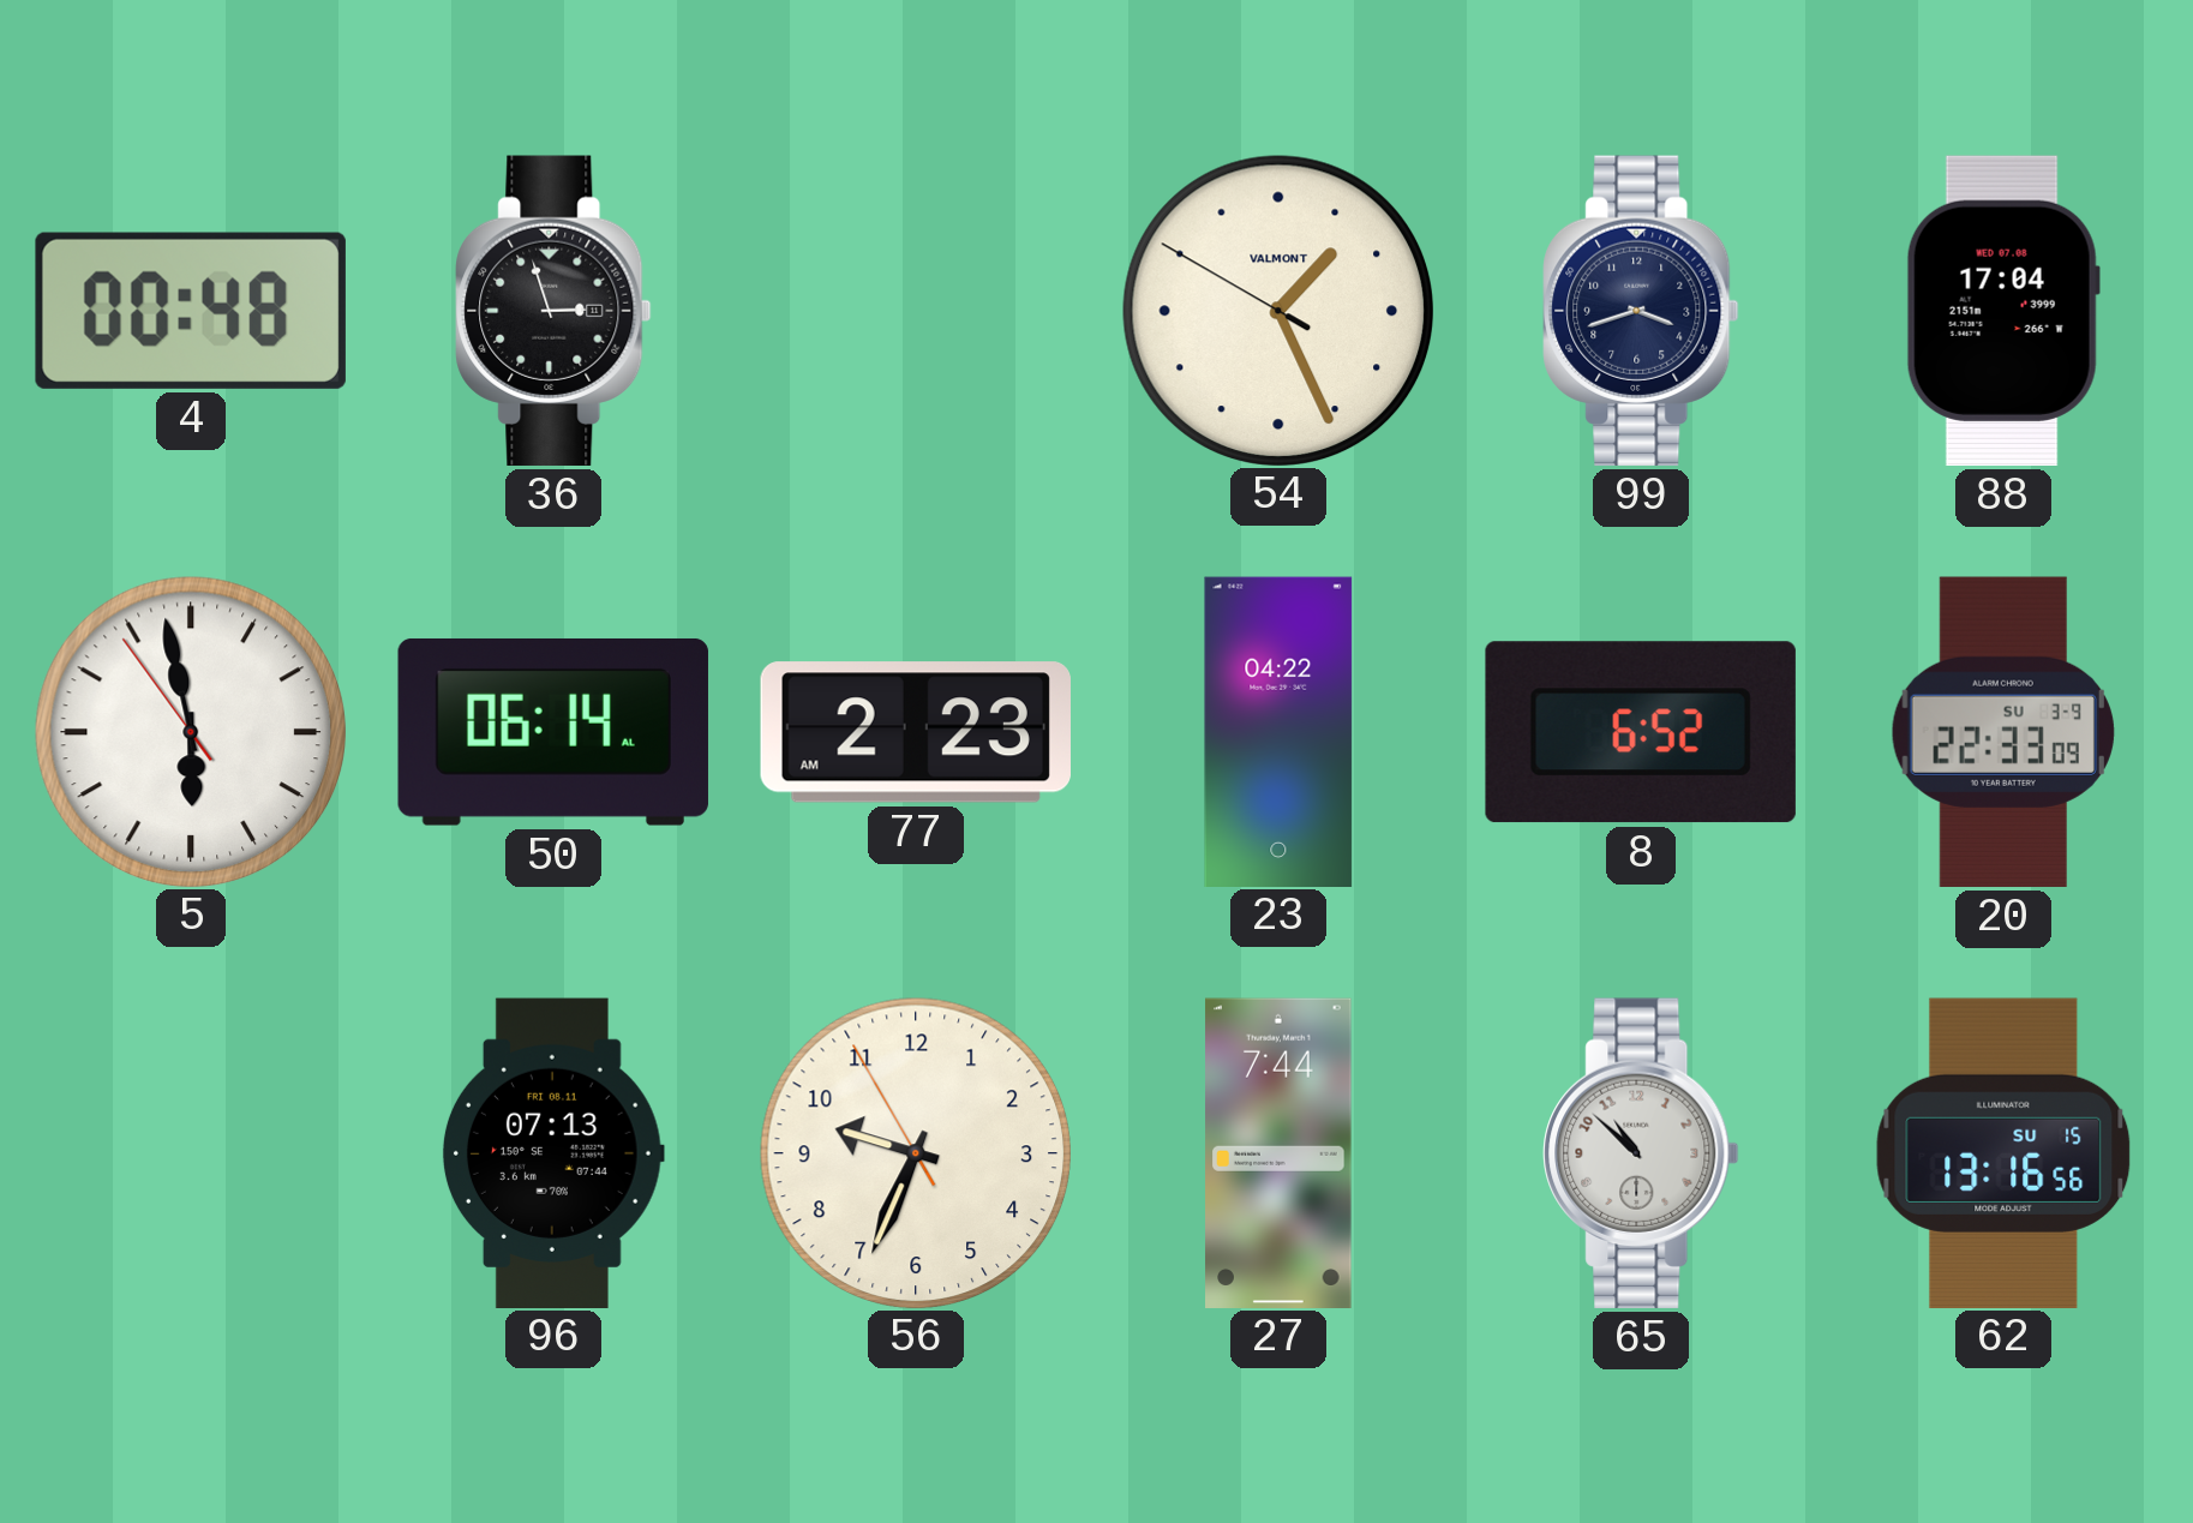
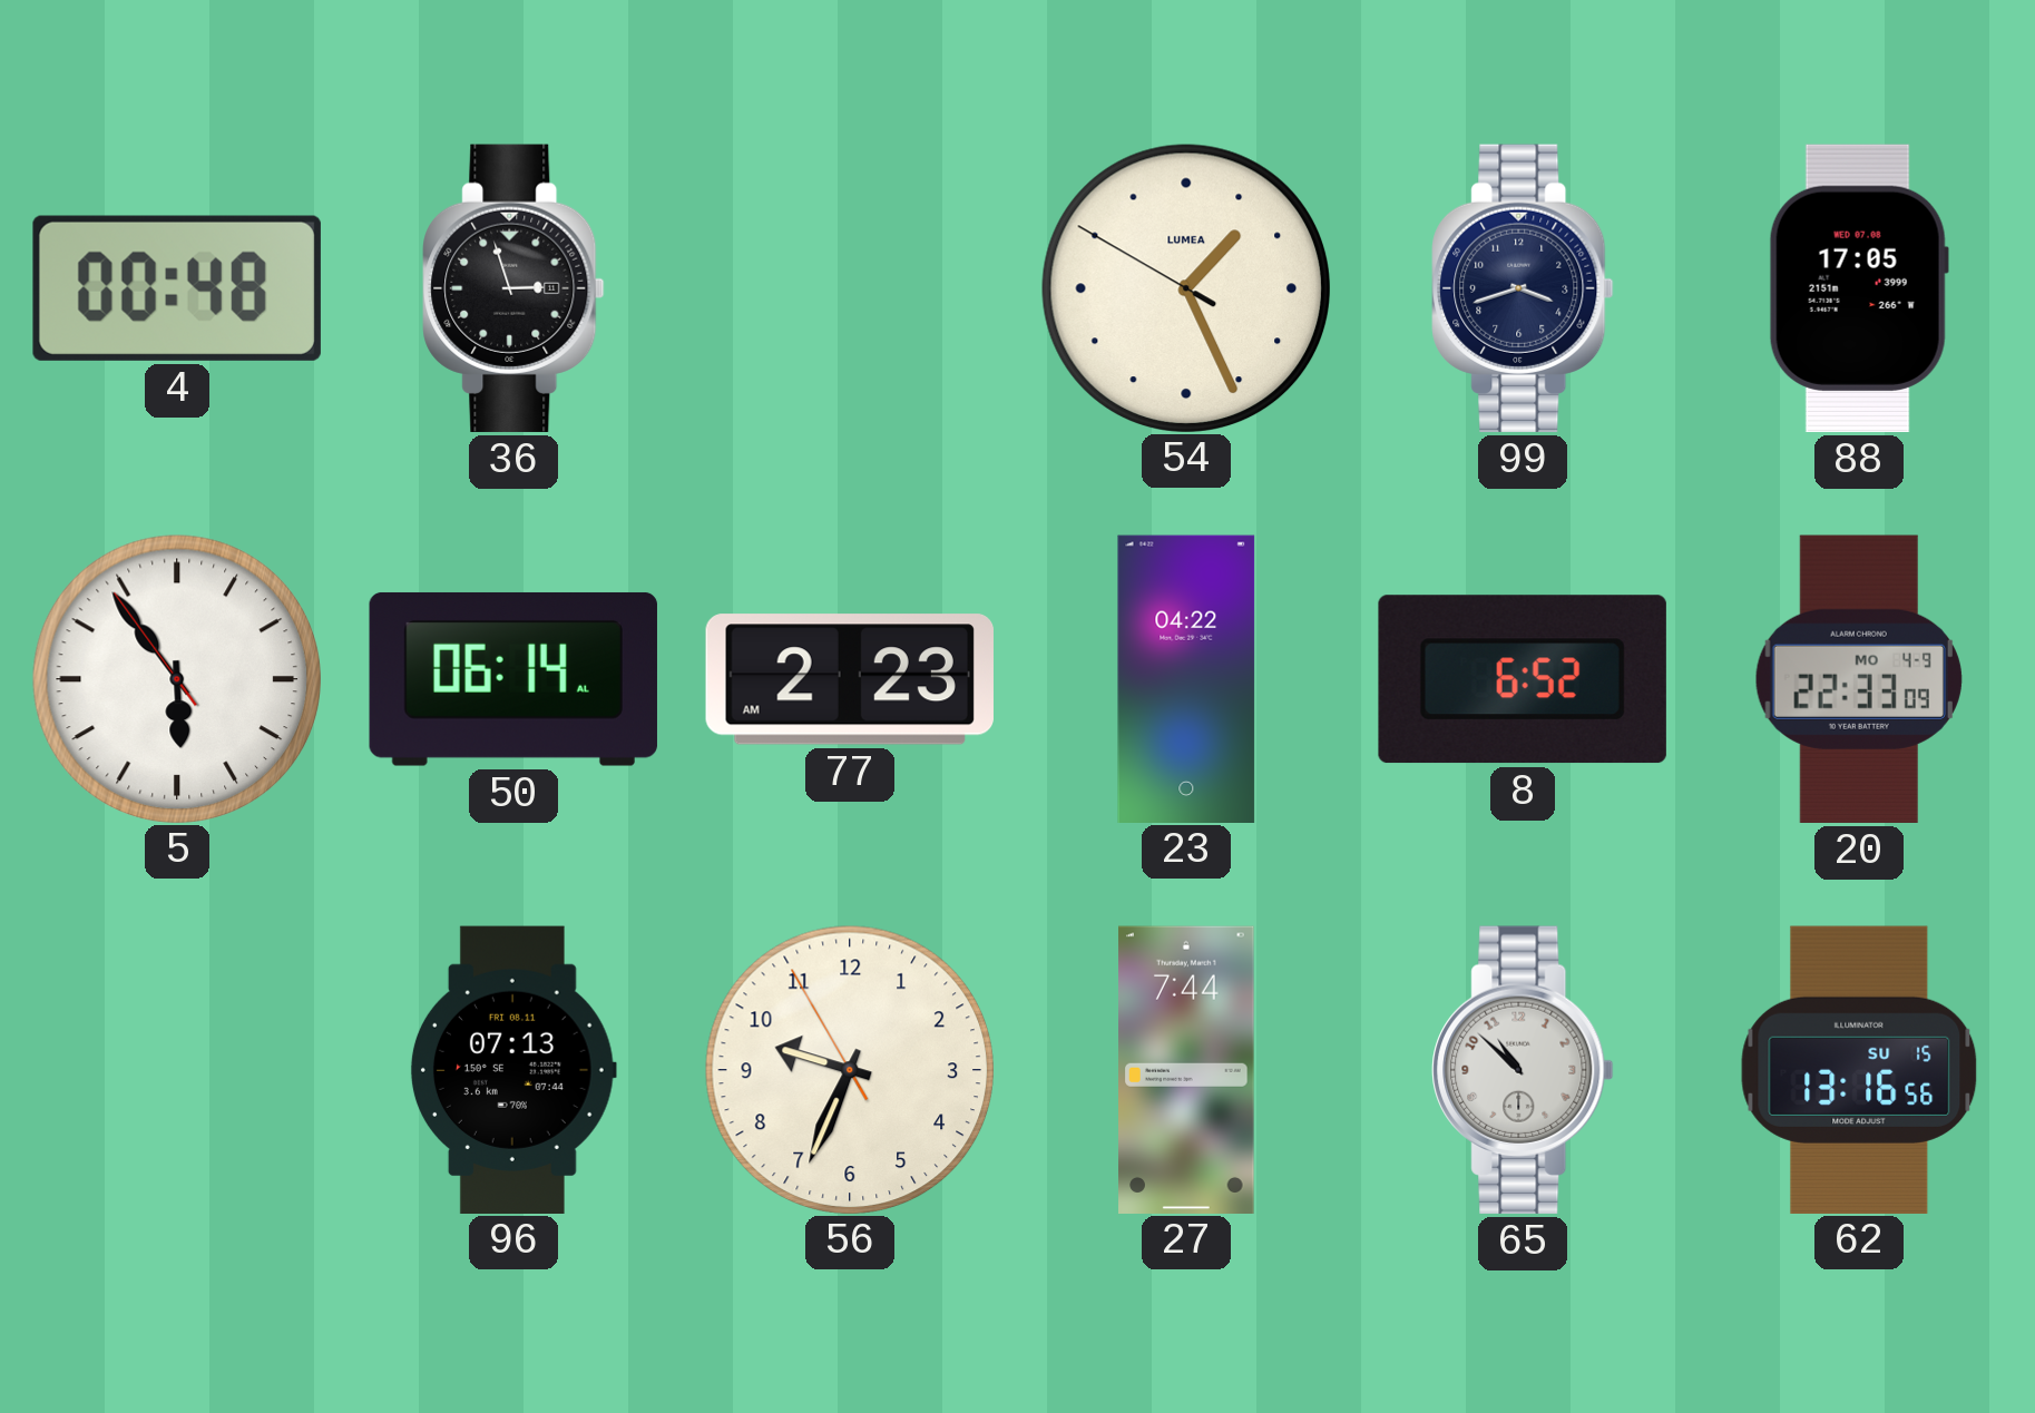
54 brand: VALMONT -> LUMEA (1185, 287)
88: 17:04 -> 17:05 (1859, 288)
5: 5:57 -> 5:53 (176, 678)
20 date: SU 3-9 -> MO 4-9 (1859, 679)
